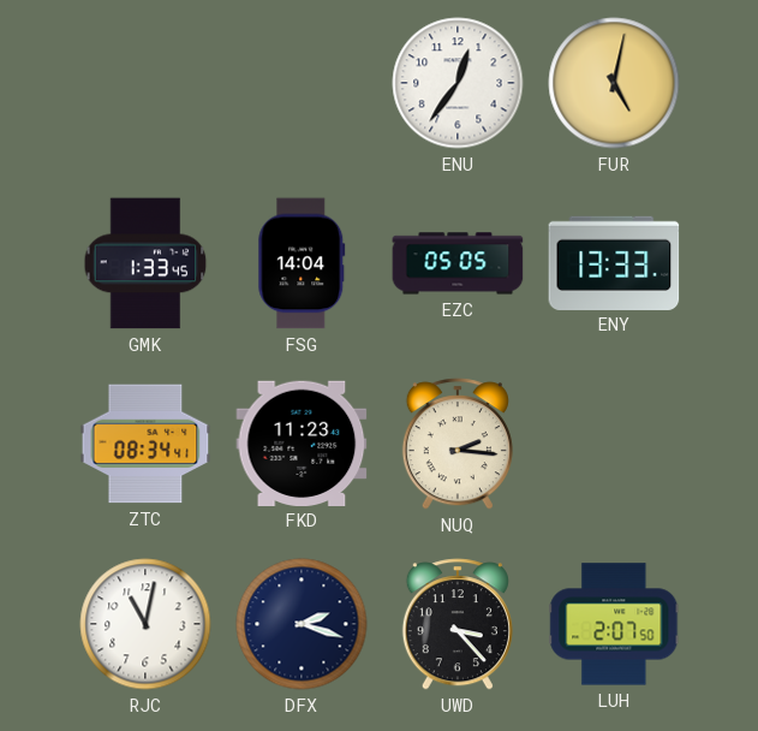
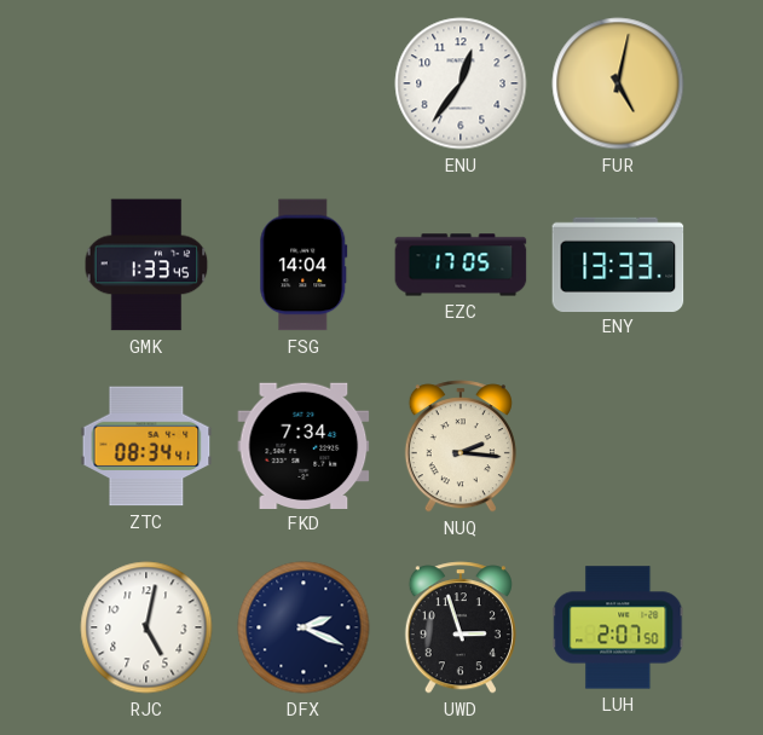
EZC: 05:05 -> 17:05 (461, 265)
FKD: 11:23 -> 7:34 (304, 445)
RJC: 11:02 -> 5:02 (146, 627)
DFX: 2:18 -> 2:19 (304, 627)
UWD: 3:23 -> 2:57 (461, 627)
